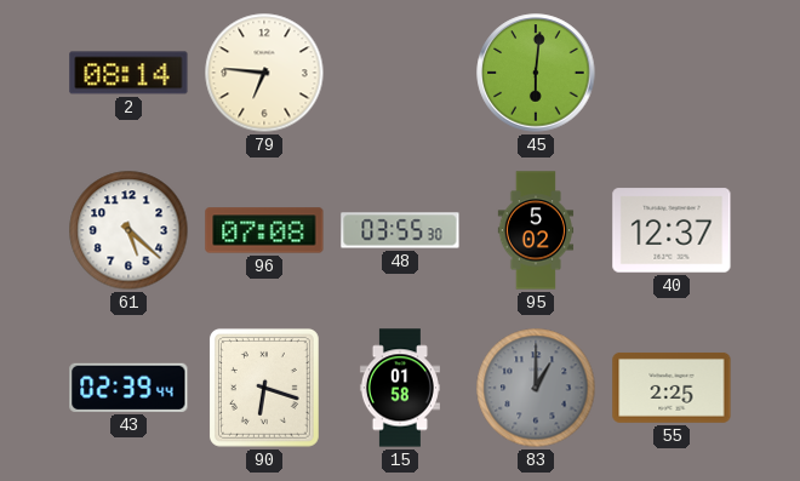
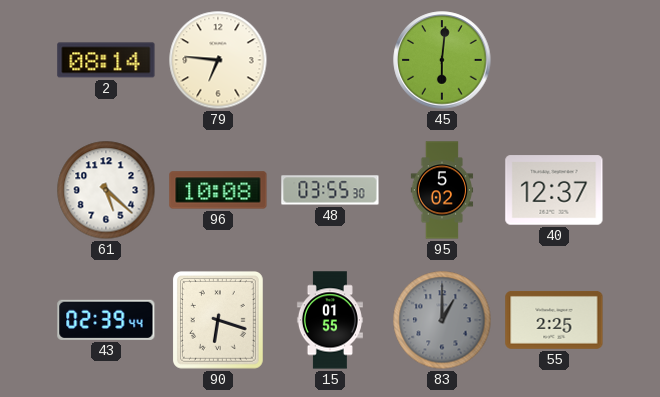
96: 07:08 -> 10:08 (218, 190)
15: 01:58 -> 01:55 (330, 320)
